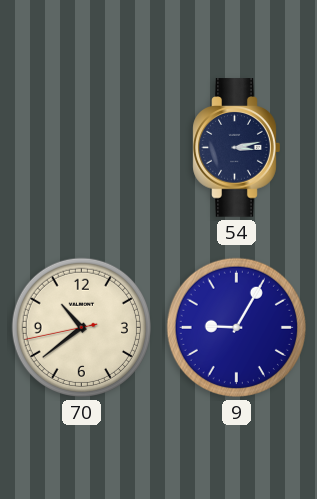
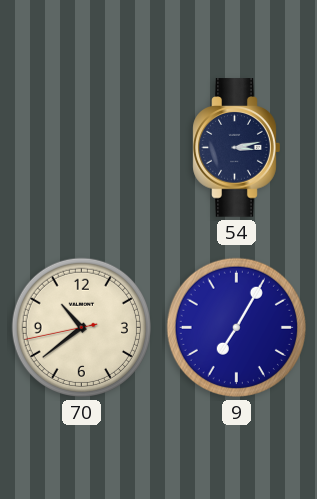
9: 9:05 -> 7:05 (236, 327)
